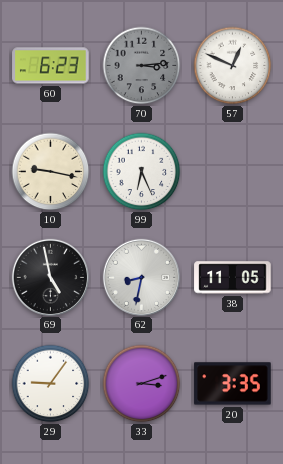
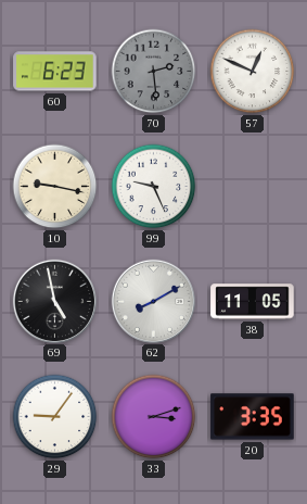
70: 3:14 -> 2:29 (154, 72)
99: 6:26 -> 9:26 (154, 187)
62: 8:32 -> 8:10 (153, 301)
